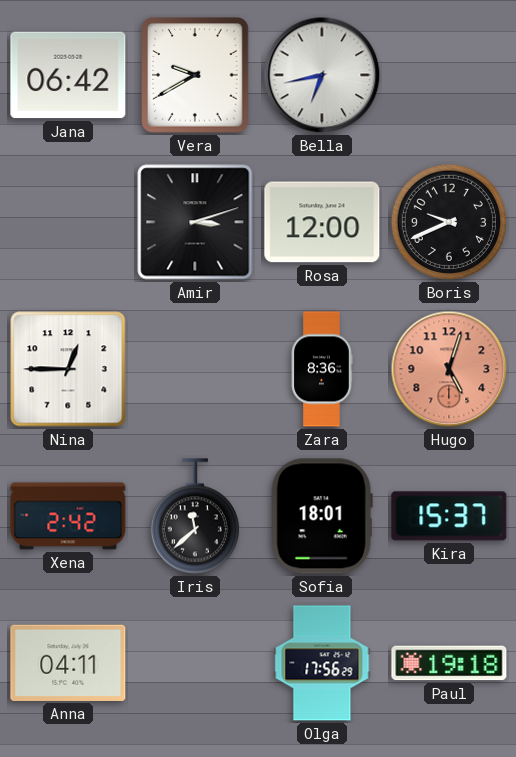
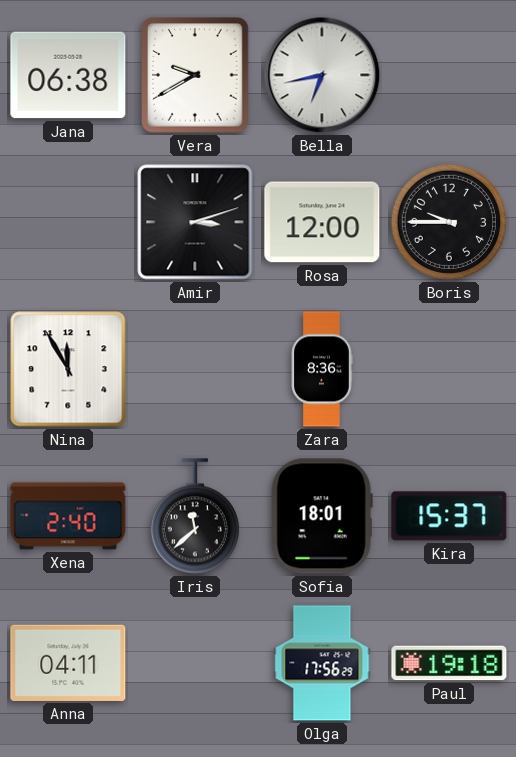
Jana: 06:42 -> 06:38 (68, 75)
Boris: 9:41 -> 9:45 (449, 222)
Nina: 12:45 -> 11:55 (68, 369)
Hugo: 5:03 -> none (449, 369)
Xena: 2:42 -> 2:40 (68, 516)
